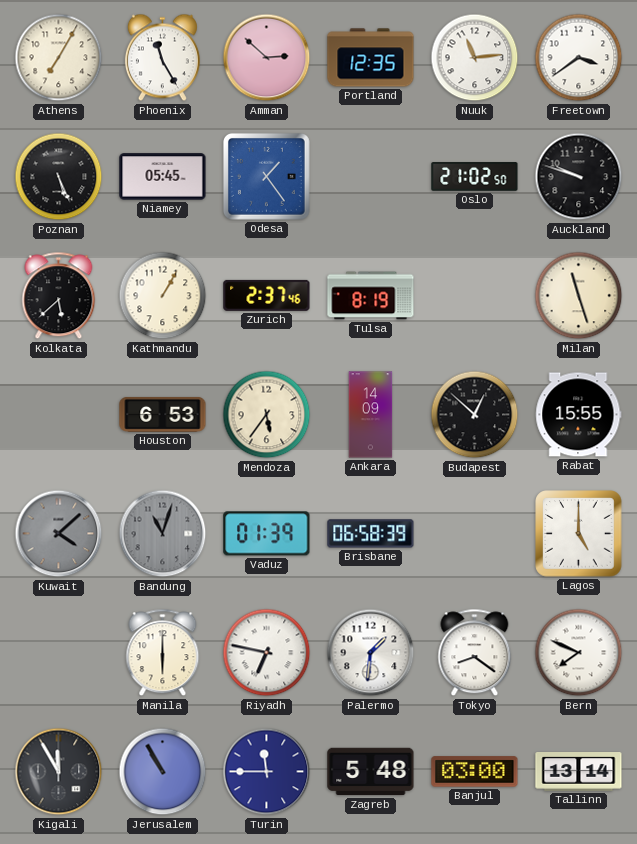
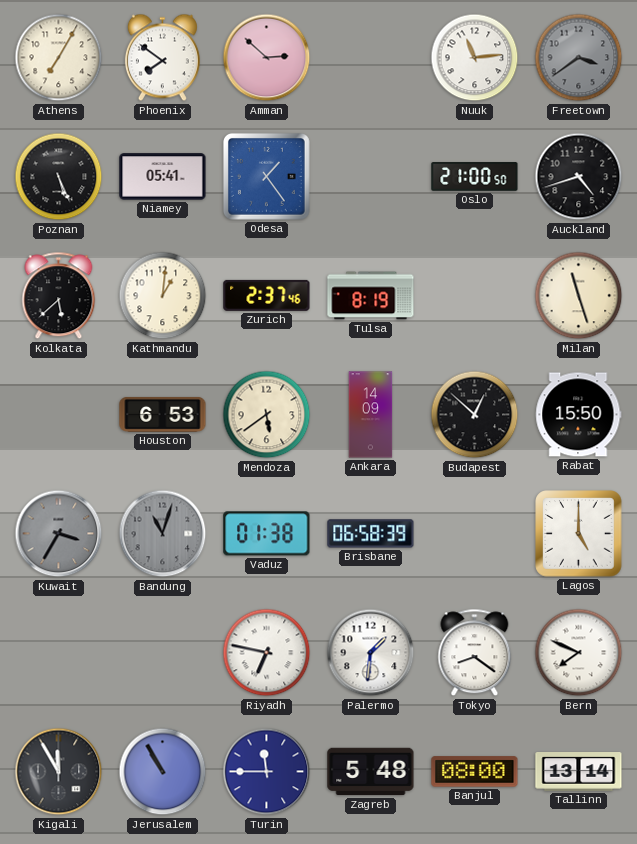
Phoenix: 11:25 -> 7:51 (162, 58)
Portland: 12:35 -> none (371, 58)
Freetown dial: white -> grey (579, 58)
Niamey: 05:45 -> 05:41 (163, 177)
Oslo: 21:02 -> 21:00 (475, 177)
Auckland: 9:48 -> 4:42 (579, 177)
Kathmandu: 1:05 -> 1:01 (163, 296)
Mendoza: 5:36 -> 5:39 (267, 415)
Rabat: 15:55 -> 15:50 (579, 415)
Kuwait: 4:08 -> 3:35 (59, 534)
Vaduz: 01:39 -> 01:38 (267, 534)
Manila: 6:00 -> none (163, 653)
Banjul: 03:00 -> 08:00 (475, 772)
